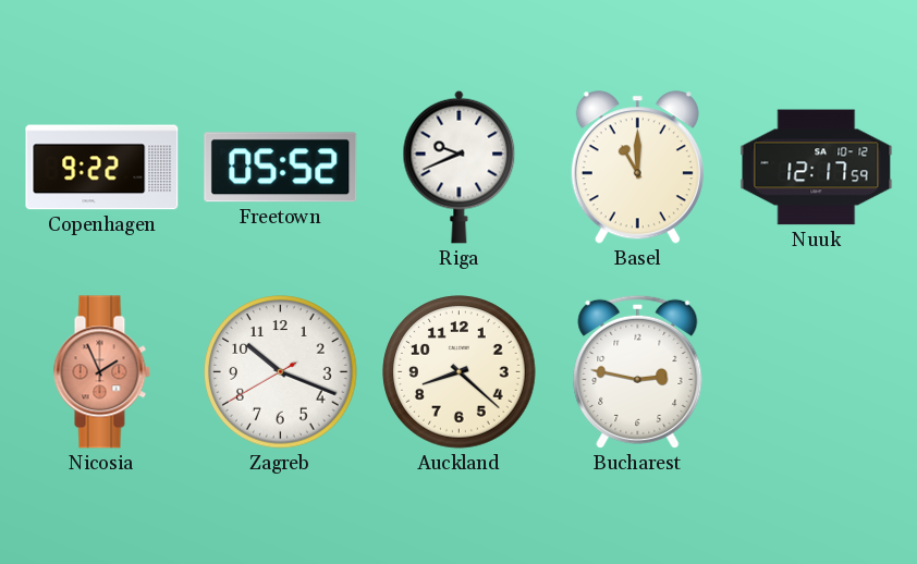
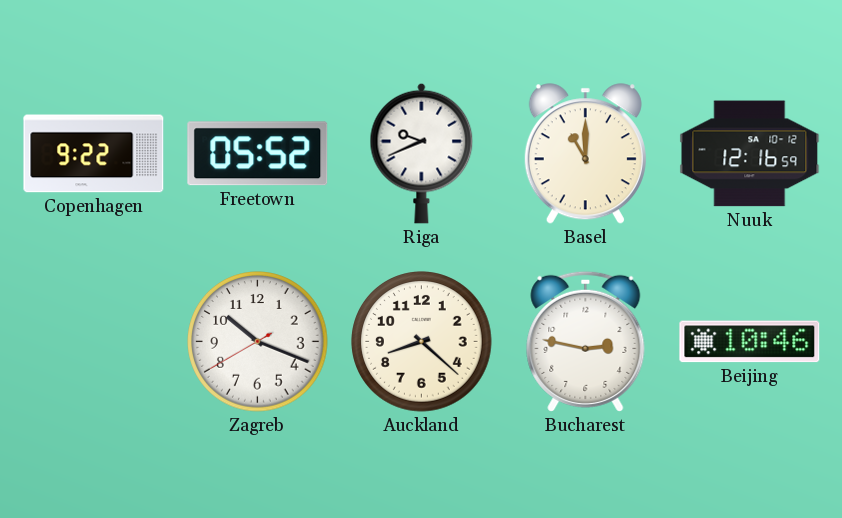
Nuuk: 12:17 -> 12:16 (750, 154)
Nicosia: 1:56 -> none (101, 372)
Beijing: none -> 10:46 (750, 342)
